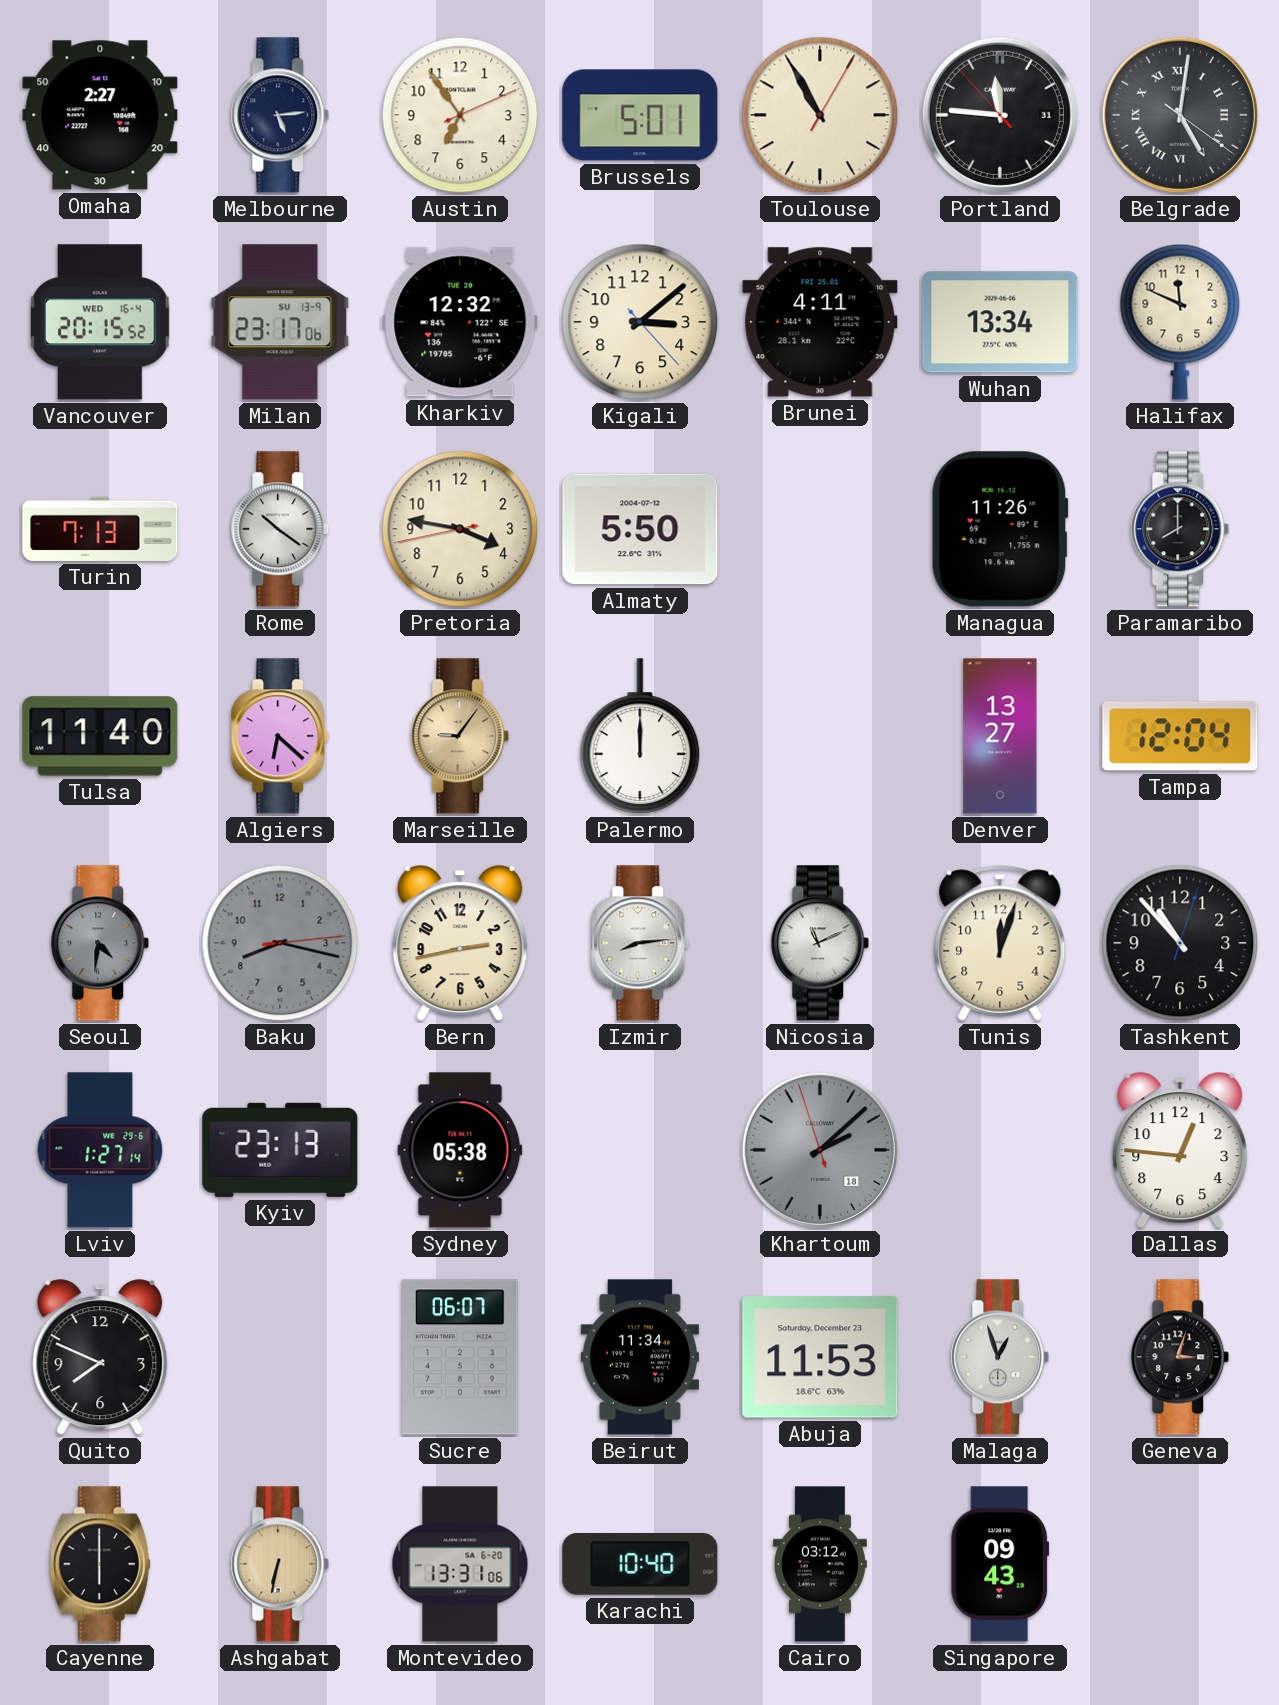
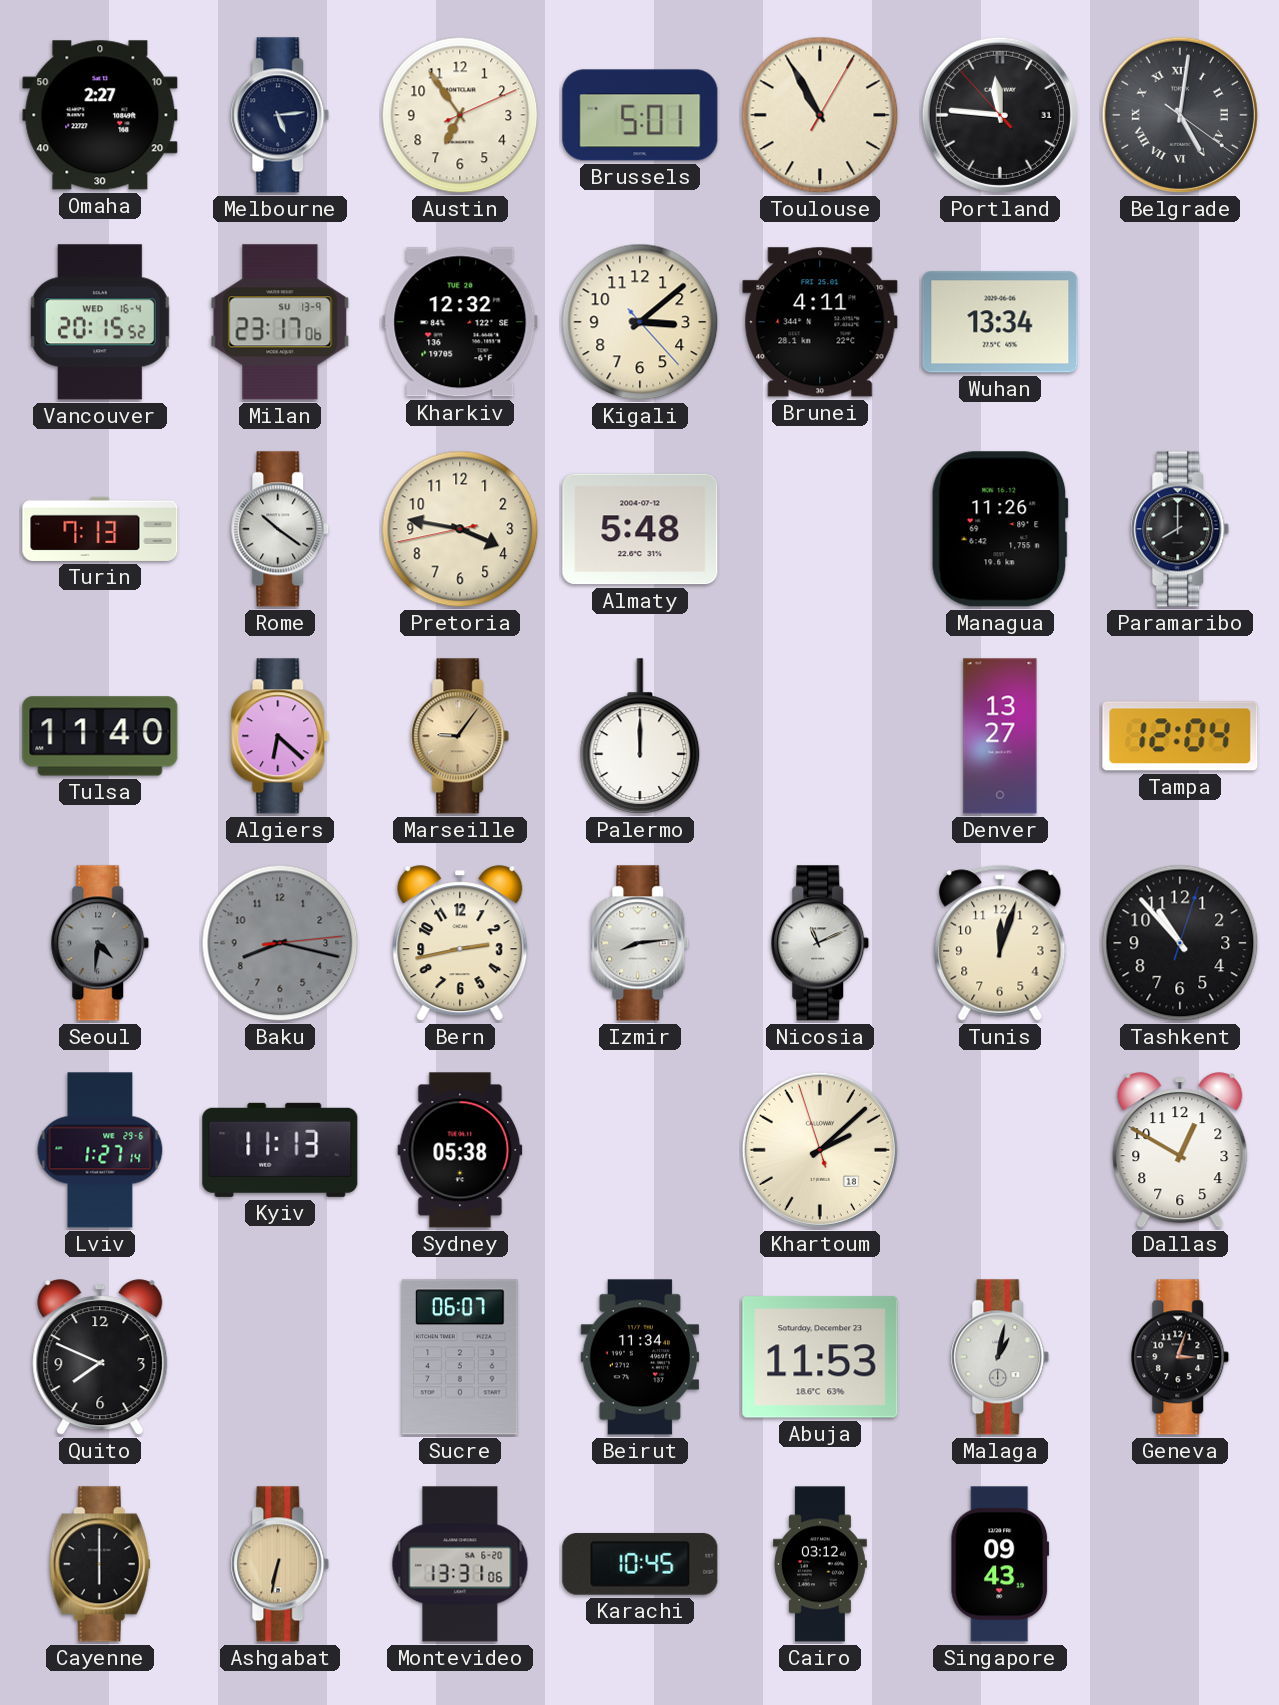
Halifax: 11:49 -> none (1180, 322)
Almaty: 5:50 -> 5:48 (640, 529)
Kyiv: 23:13 -> 11:13 (280, 1150)
Khartoum dial: grey -> cream (820, 1150)
Dallas: 12:46 -> 12:50 (1180, 1151)
Malaga: 12:57 -> 1:02 (1000, 1357)
Karachi: 10:40 -> 10:45 (640, 1565)
